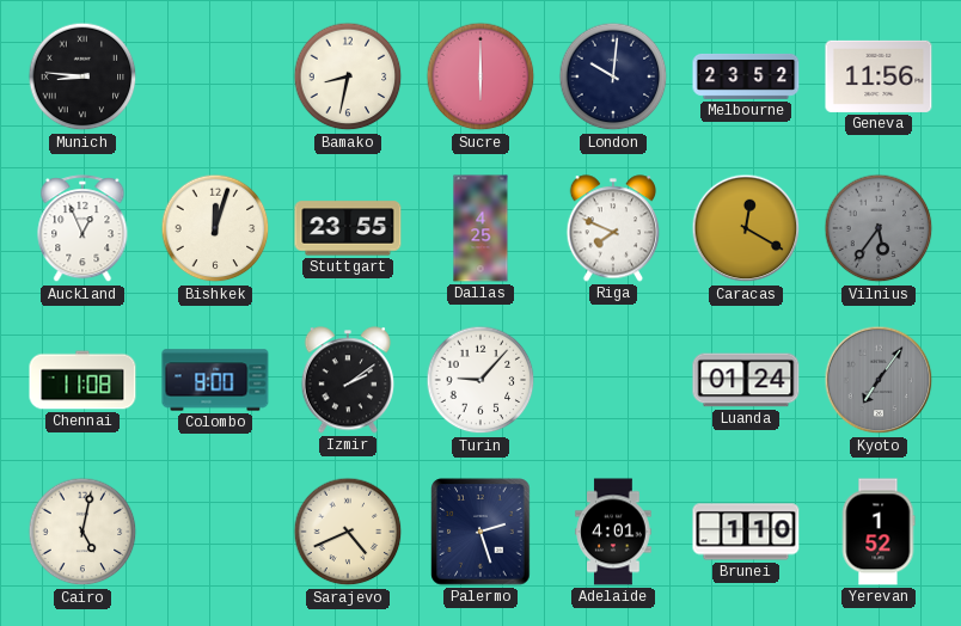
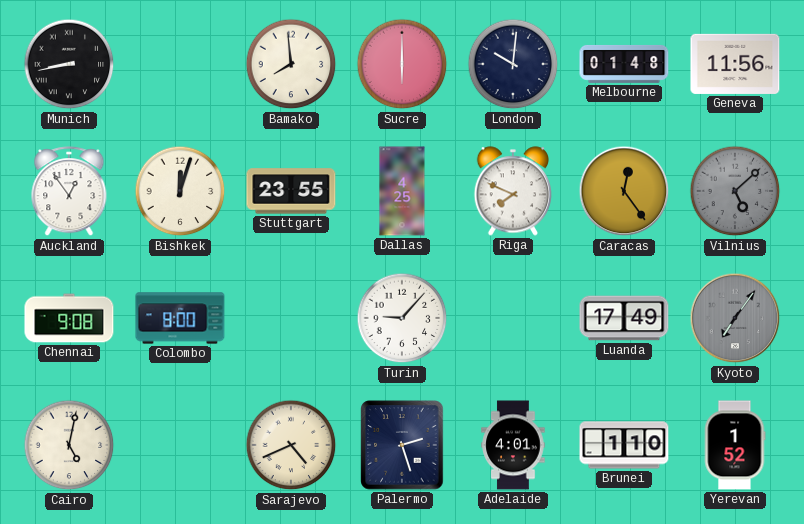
Munich: 8:46 -> 8:43 (69, 64)
Bamako: 8:32 -> 7:59 (291, 64)
Melbourne: 23:52 -> 01:48 (624, 64)
Auckland: 12:56 -> 12:54 (69, 192)
Caracas: 12:20 -> 12:24 (624, 191)
Vilnius: 5:36 -> 5:08 (735, 191)
Chennai: 11:08 -> 9:08 (69, 318)
Izmir: 2:09 -> none (348, 380)
Luanda: 01:24 -> 17:49 (624, 318)
